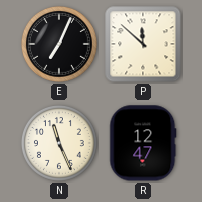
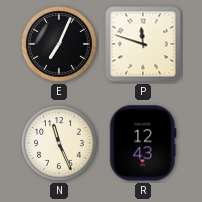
P: 11:52 -> 11:48 (143, 44)
R: 12:47 -> 12:43 (143, 143)
